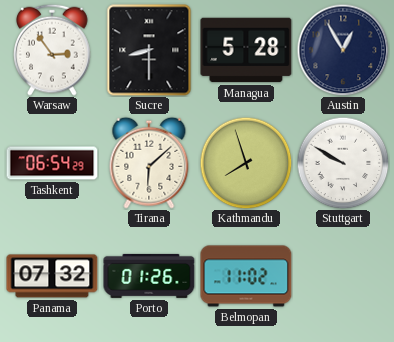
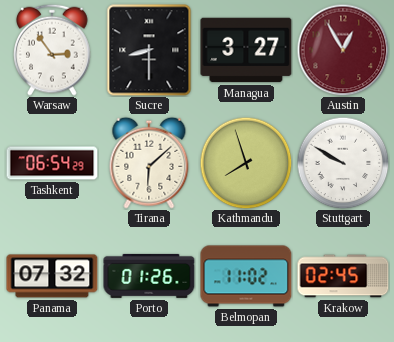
Managua: 5:28 -> 3:27 (246, 50)
Austin dial: navy -> burgundy (343, 50)
Krakow: none -> 02:45 (343, 276)
